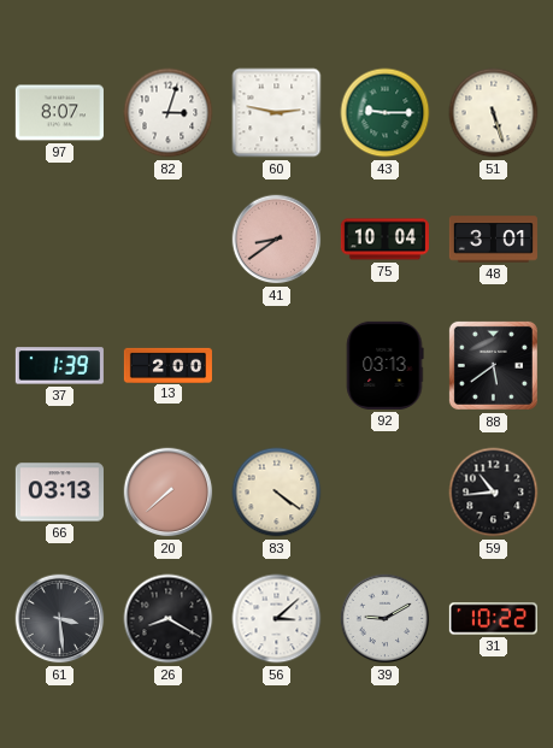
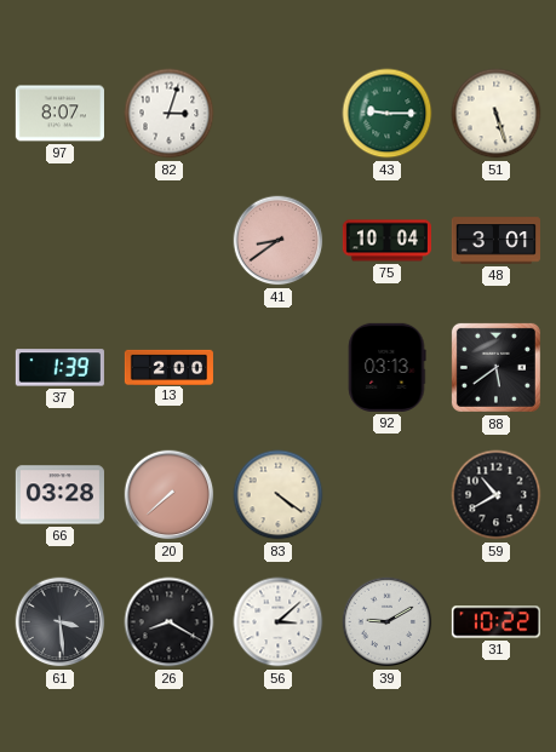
60: 2:47 -> none (277, 113)
66: 03:13 -> 03:28 (59, 495)
59: 10:44 -> 10:40 (497, 495)
